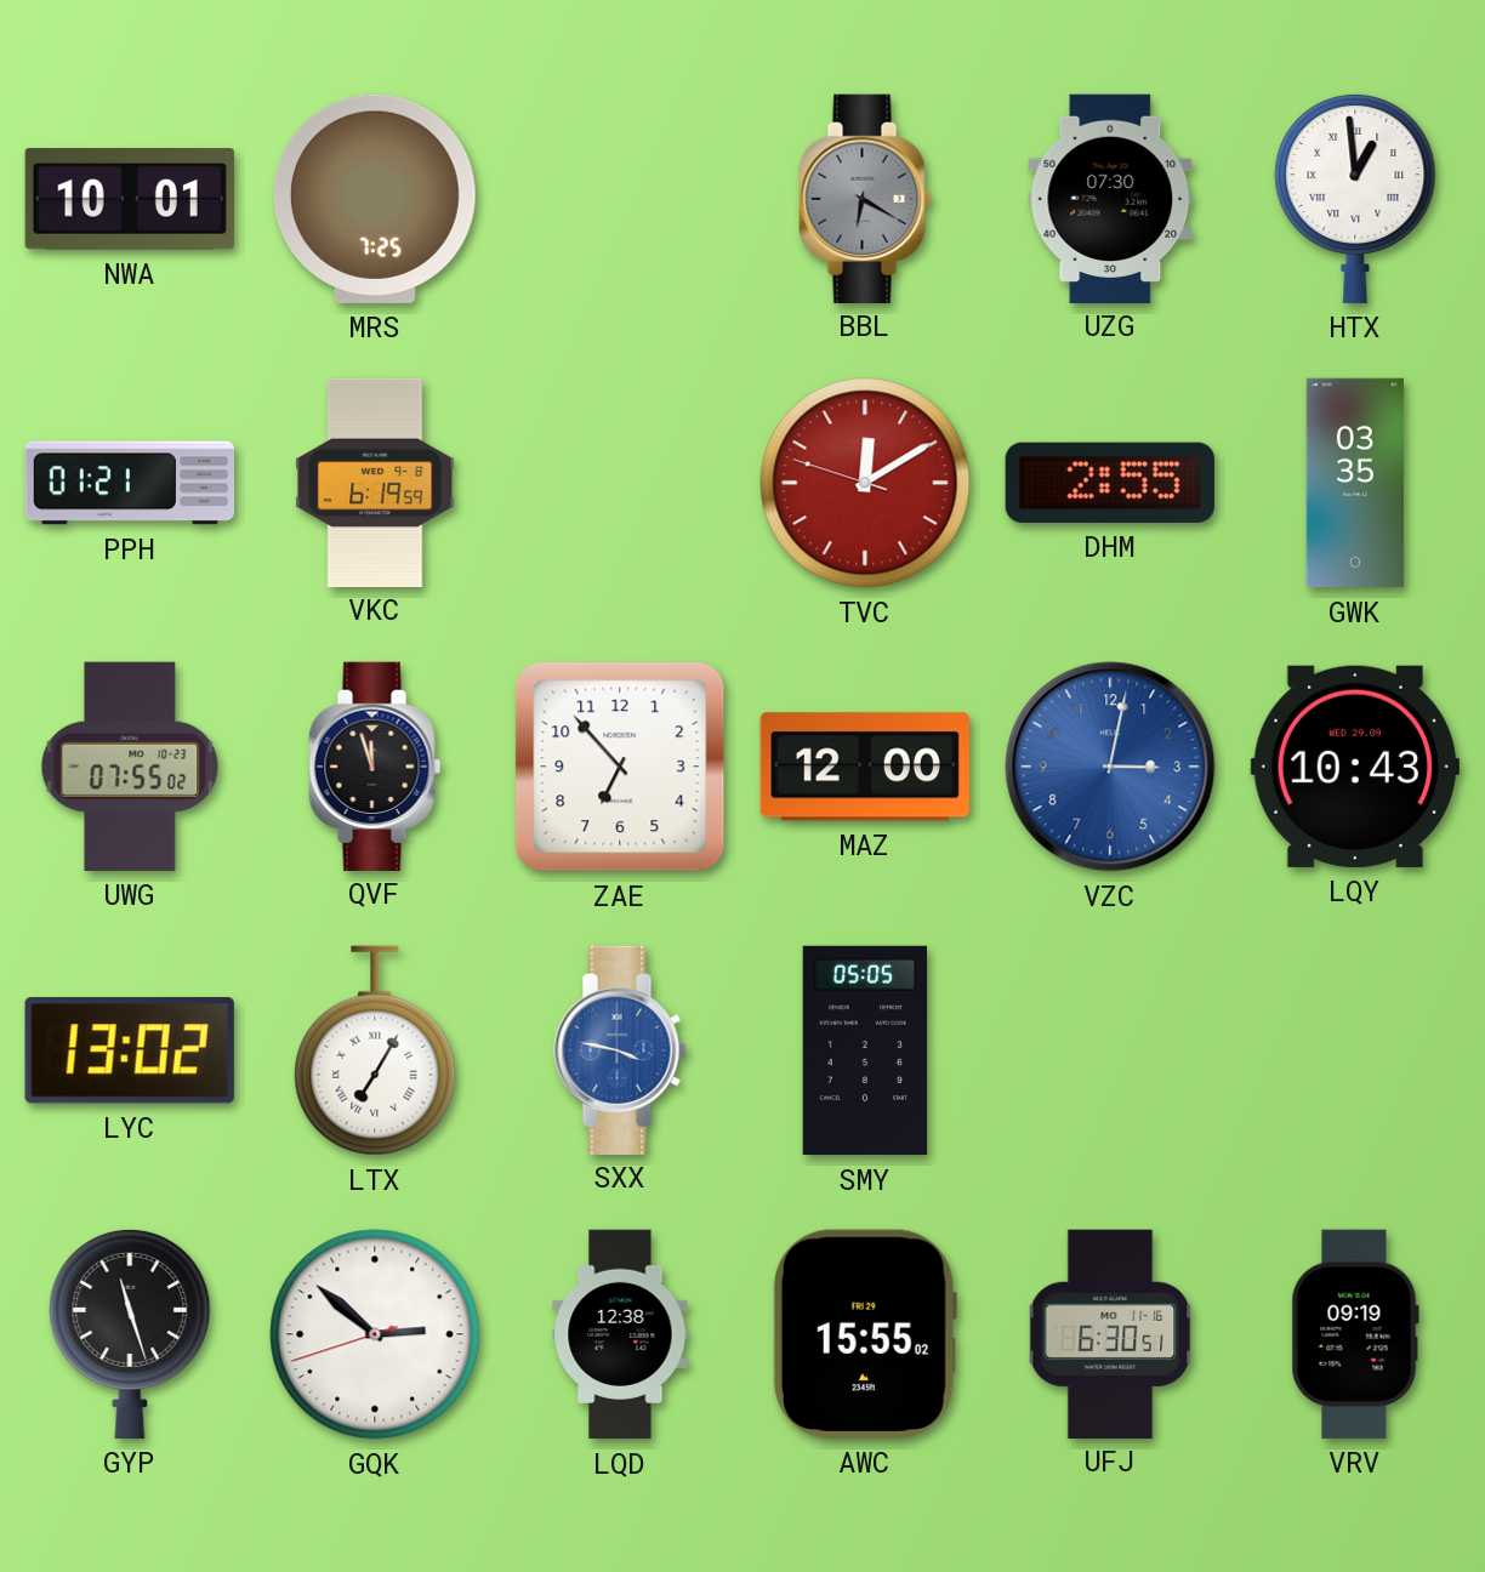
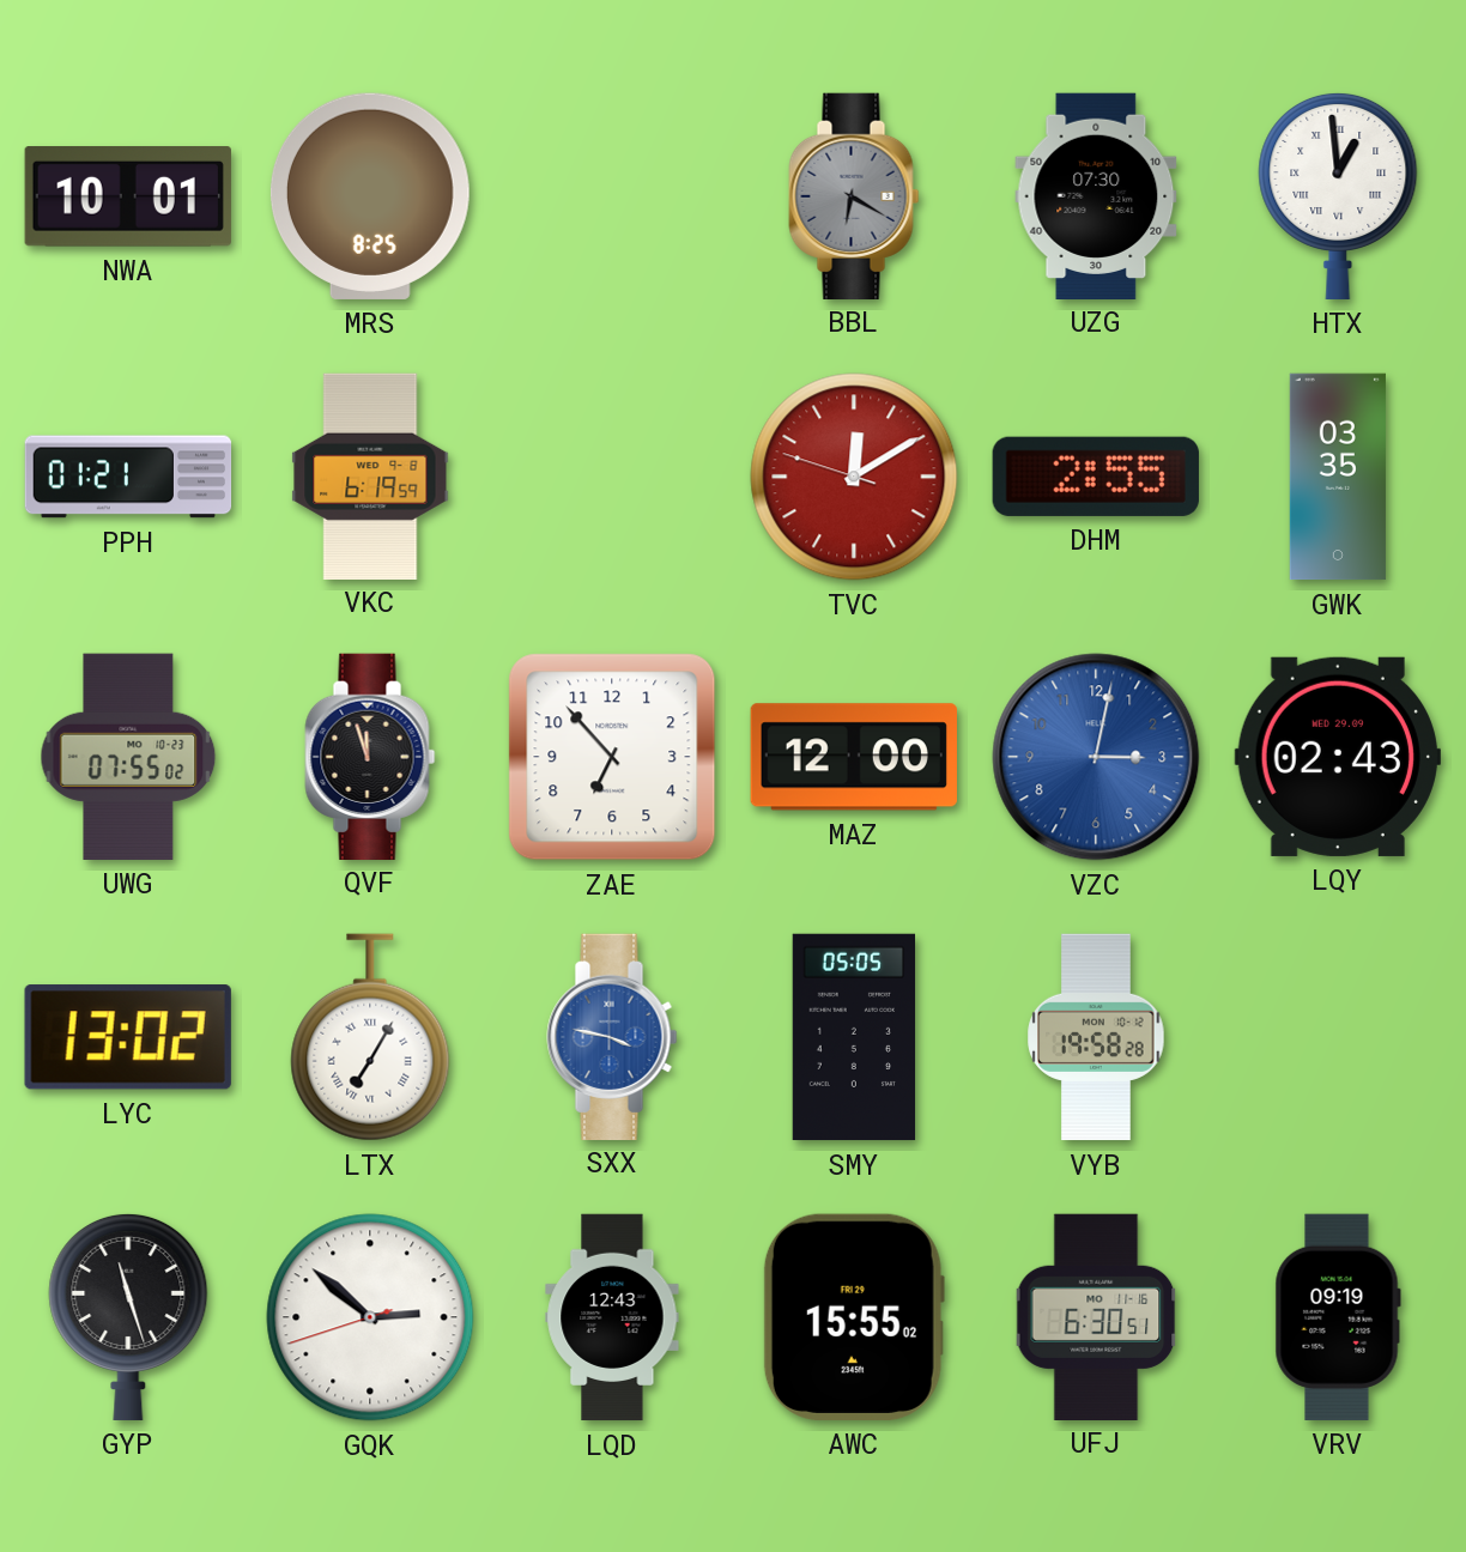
MRS: 7:25 -> 8:25 (370, 196)
LQY: 10:43 -> 02:43 (1338, 757)
VYB: none -> 19:58 (1096, 1037)
LQD: 12:38 -> 12:43 (612, 1317)
